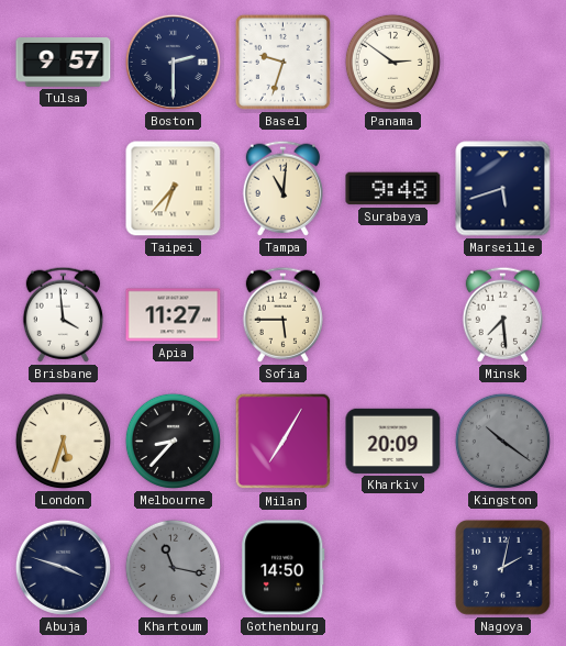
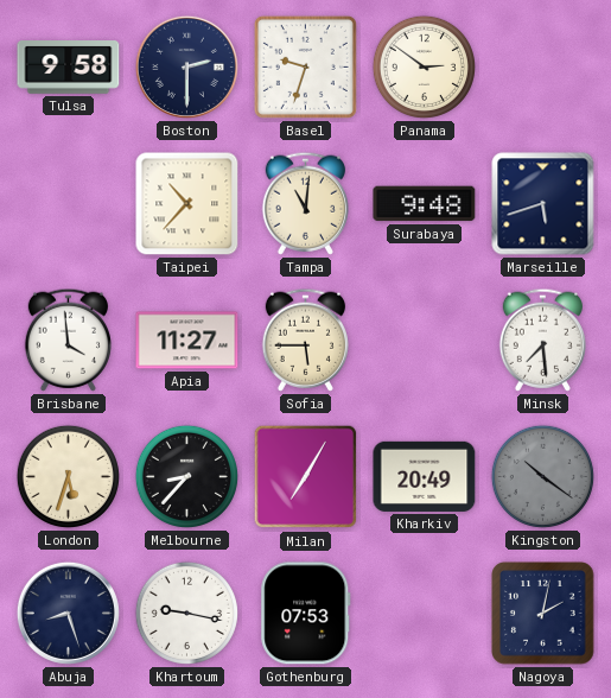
Tulsa: 9:57 -> 9:58 (69, 68)
Taipei: 6:37 -> 10:37 (187, 204)
Kharkiv: 20:09 -> 20:49 (425, 476)
Abuja: 3:48 -> 8:27 (68, 613)
Khartoum: 11:17 -> 9:17 (186, 613)
Khartoum dial: grey -> white (186, 613)
Gothenburg: 14:50 -> 07:53 (306, 614)
